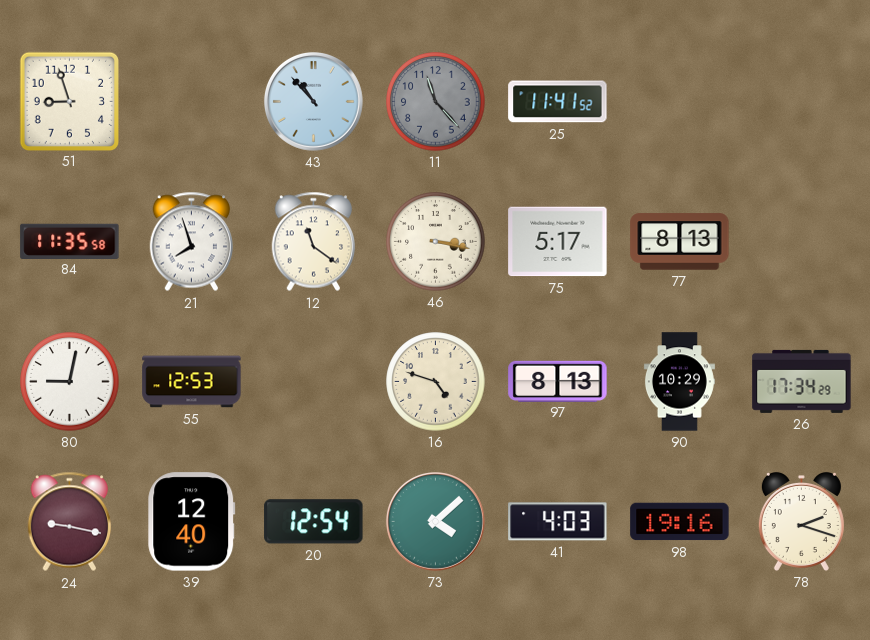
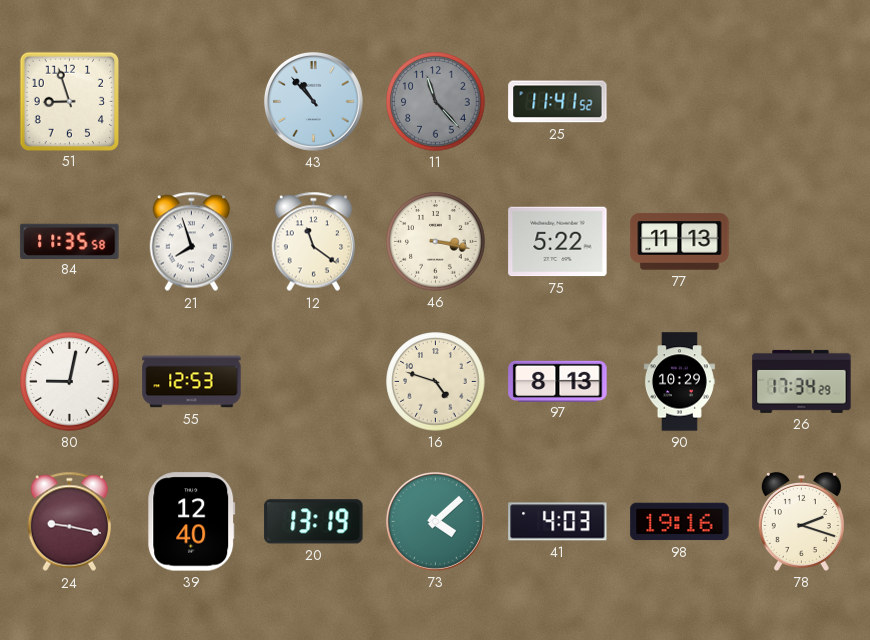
75: 5:17 -> 5:22 (558, 242)
77: 8:13 -> 11:13 (680, 242)
20: 12:54 -> 13:19 (314, 522)
